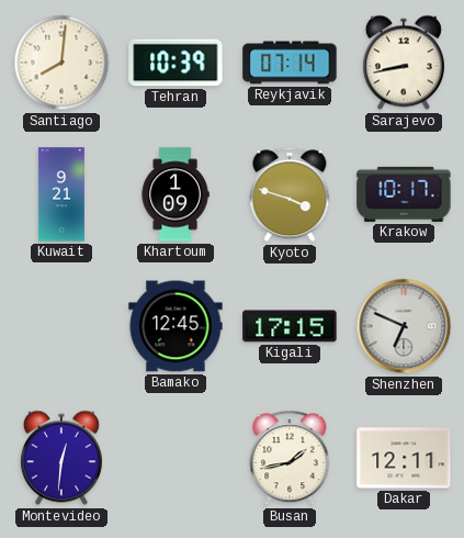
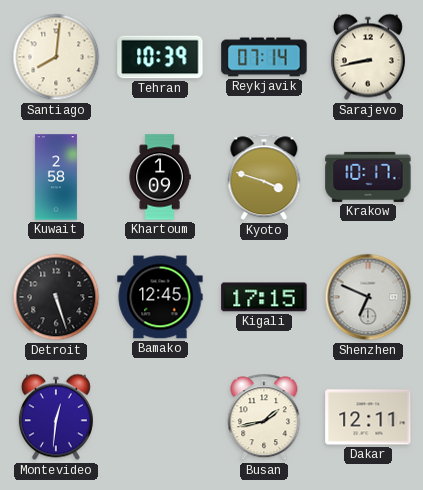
Kuwait: 9:21 -> 2:58 (56, 177)
Detroit: none -> 5:27 (56, 297)
